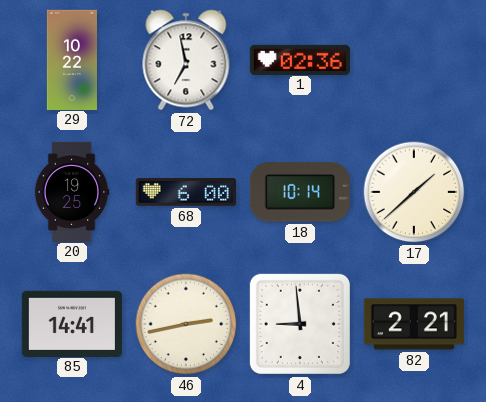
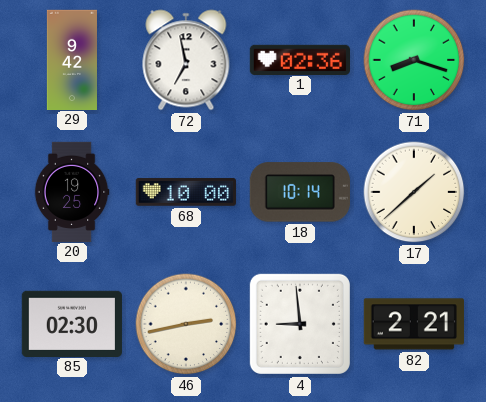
29: 10:22 -> 9:42 (72, 59)
71: none -> 8:18 (414, 60)
68: 6:00 -> 10:00 (186, 192)
85: 14:41 -> 02:30 (72, 323)
